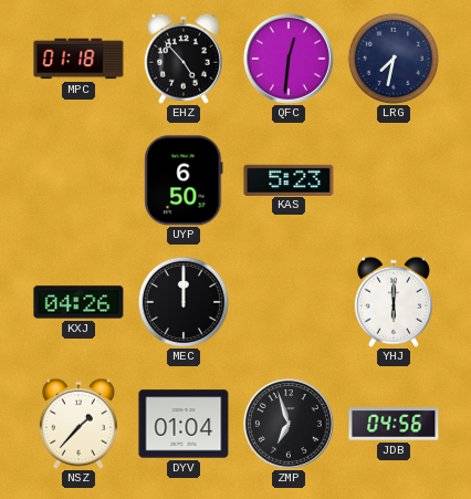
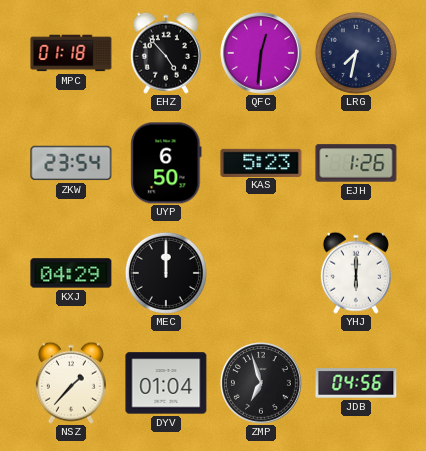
ZKW: none -> 23:54 (71, 163)
EJH: none -> 1:26 (356, 163)
KXJ: 04:26 -> 04:29 (71, 273)
